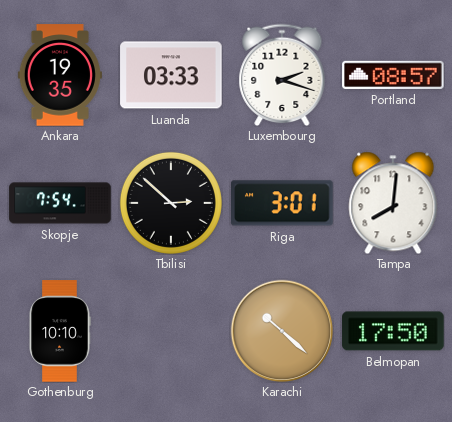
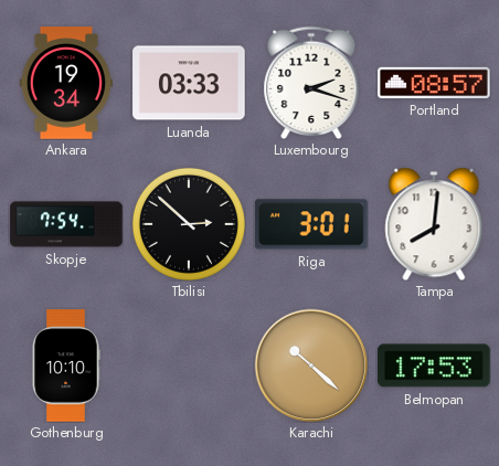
Ankara: 19:35 -> 19:34 (66, 83)
Belmopan: 17:50 -> 17:53 (434, 366)
